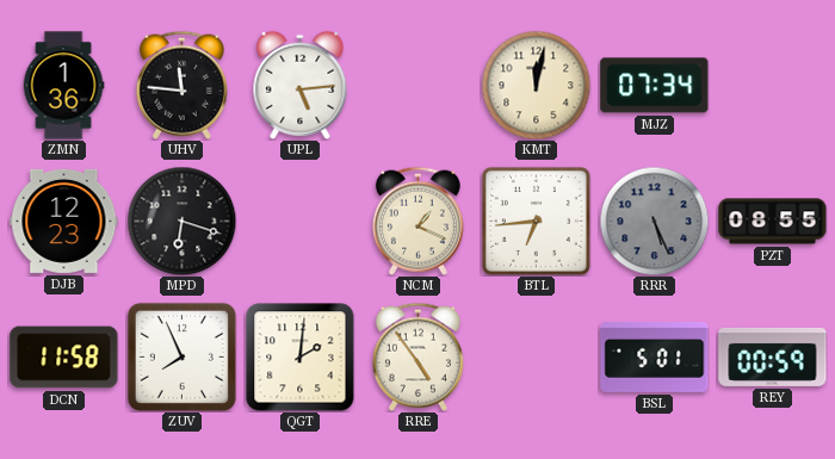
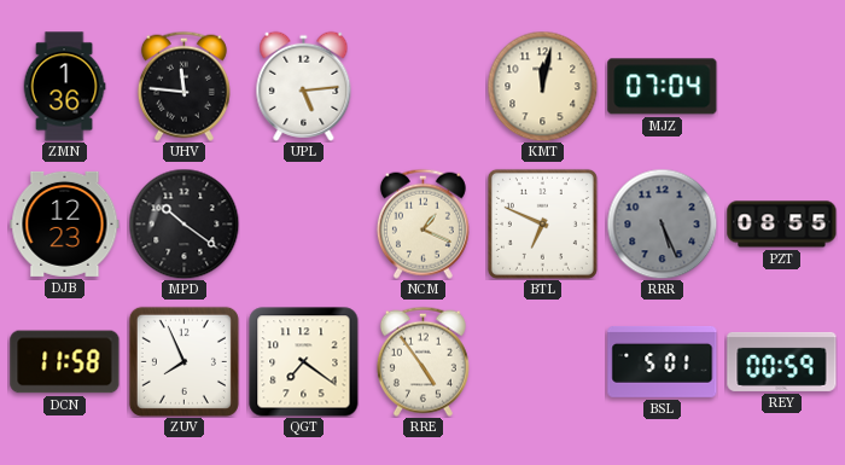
MJZ: 07:34 -> 07:04 (663, 87)
MPD: 6:18 -> 10:21 (183, 223)
BTL: 6:44 -> 6:49 (542, 223)
QGT: 2:01 -> 7:21 (304, 362)
